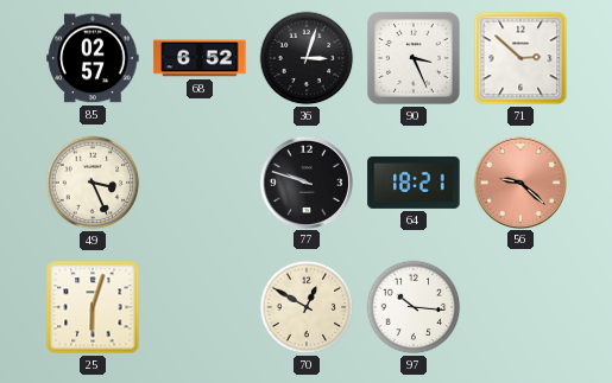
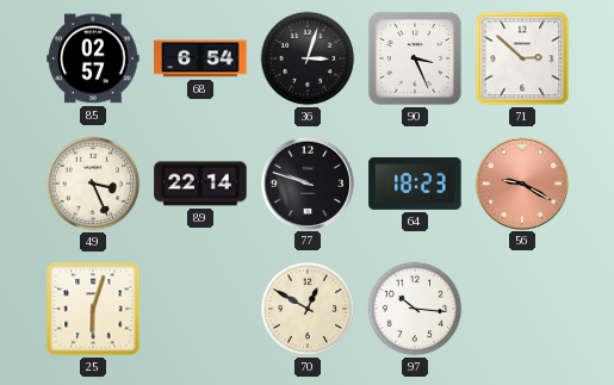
68: 6:52 -> 6:54 (200, 58)
89: none -> 22:14 (200, 184)
64: 18:21 -> 18:23 (415, 184)
56: 9:22 -> 9:20 (521, 182)
